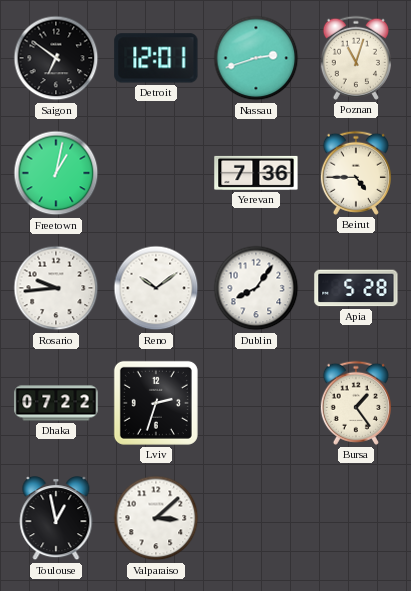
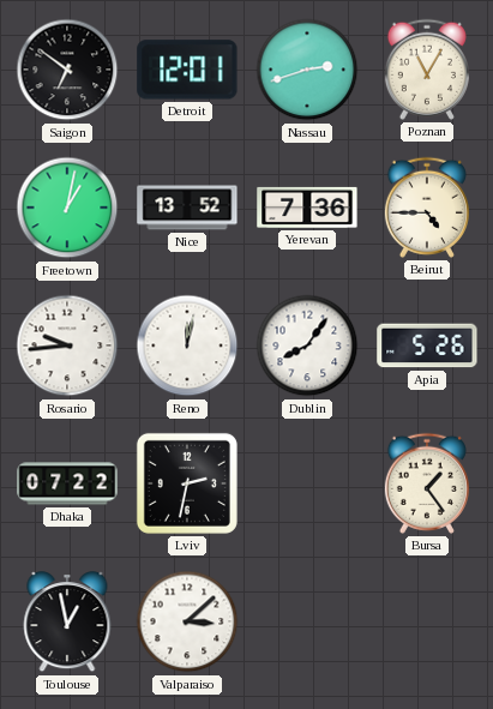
Poznan: 11:03 -> 11:05 (427, 70)
Nice: none -> 13:52 (187, 208)
Reno: 10:09 -> 12:02 (187, 346)
Apia: 5:28 -> 5:26 (427, 346)
Lviv: 2:33 -> 2:32 (187, 483)
